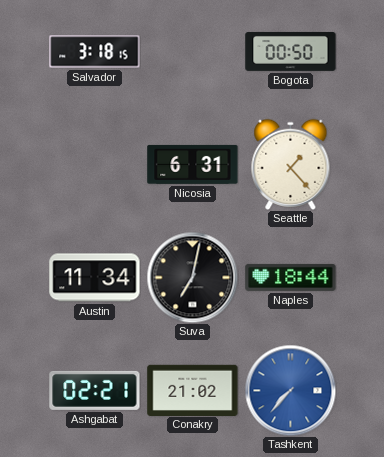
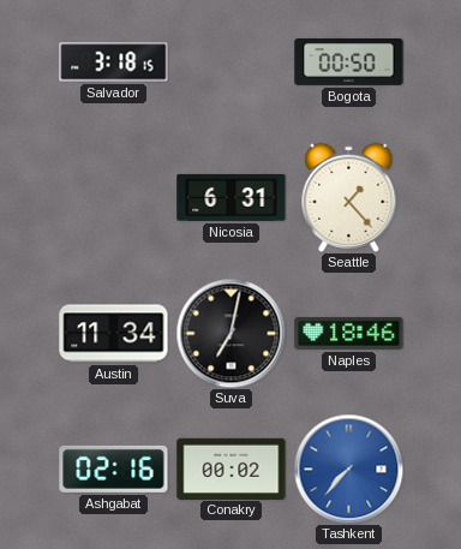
Naples: 18:44 -> 18:46 (349, 333)
Ashgabat: 02:21 -> 02:16 (114, 469)
Conakry: 21:02 -> 00:02 (232, 469)
